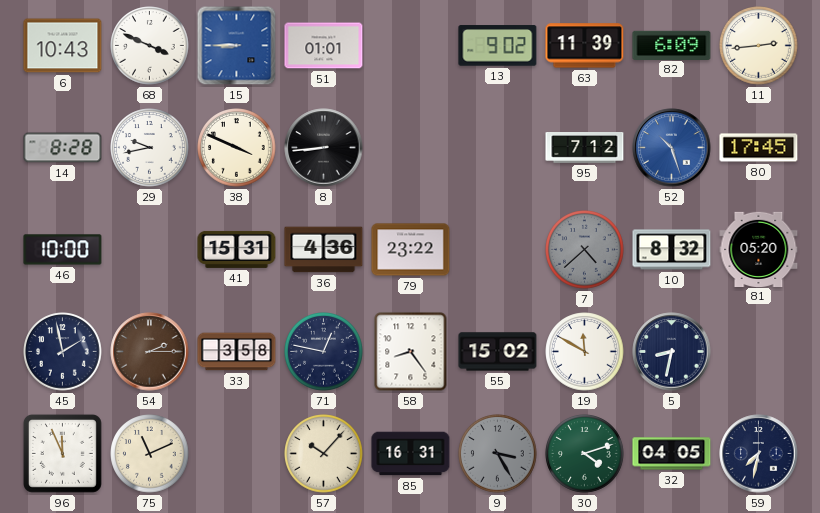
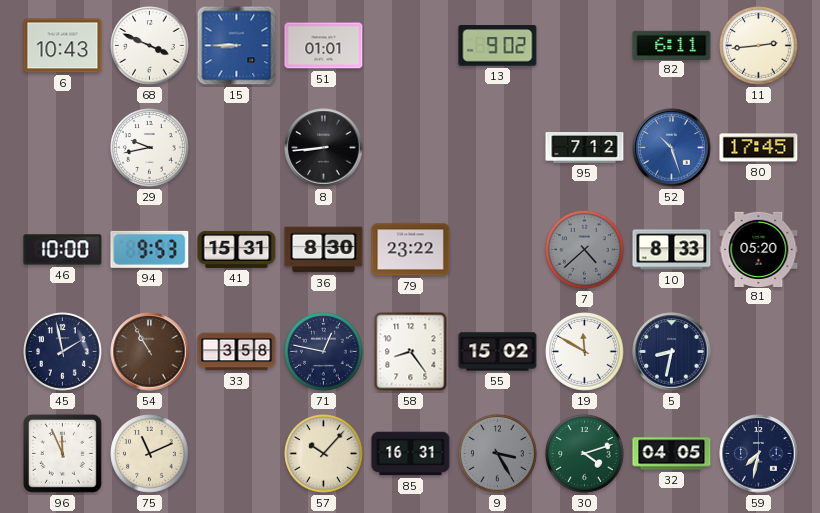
63: 11:39 -> none (585, 46)
82: 6:09 -> 6:11 (672, 45)
14: 8:28 -> none (63, 148)
38: 3:49 -> none (237, 148)
94: none -> 9:53 (150, 249)
36: 4:36 -> 8:30 (324, 250)
10: 8:32 -> 8:33 (672, 250)
54: 2:15 -> 10:55 (150, 352)
